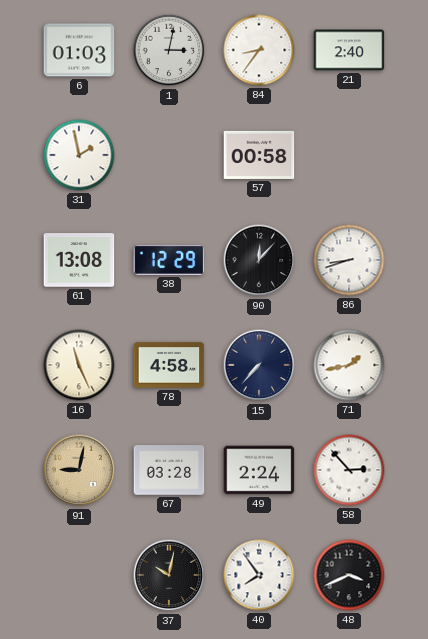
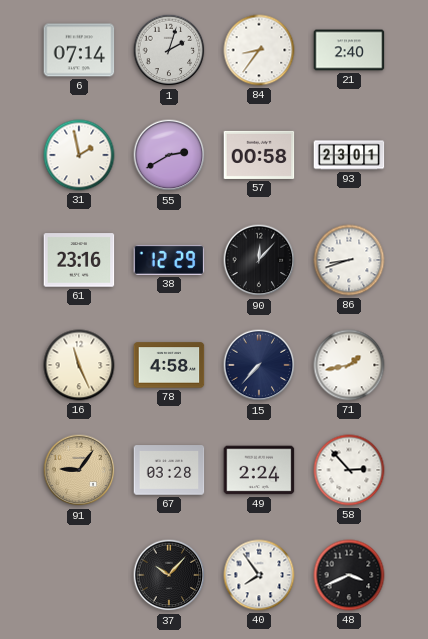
6: 01:03 -> 07:14 (79, 50)
1: 3:02 -> 2:03 (169, 50)
55: none -> 2:40 (169, 155)
93: none -> 23:01 (349, 155)
61: 13:08 -> 23:16 (79, 260)
91: 9:02 -> 9:06 (79, 470)
37: 10:02 -> 10:07 (169, 575)
